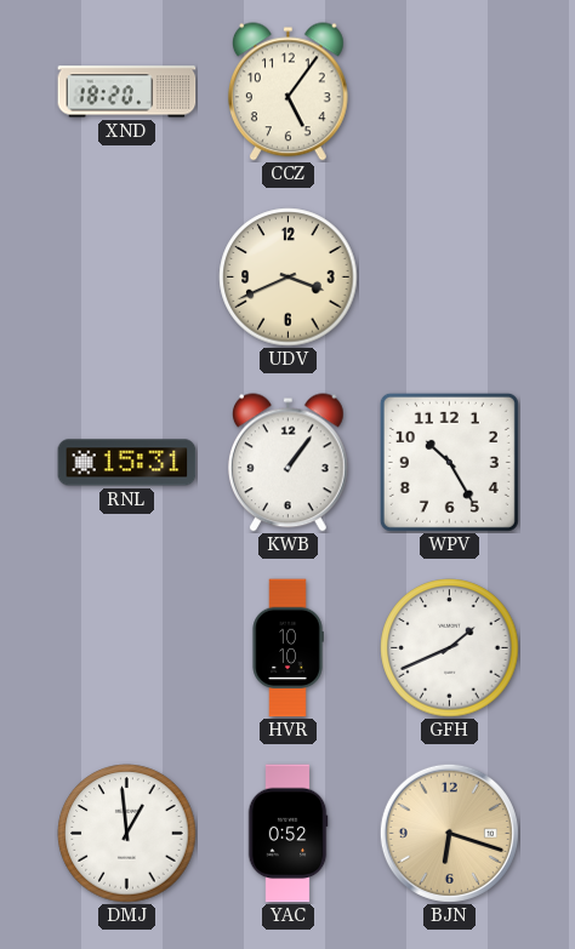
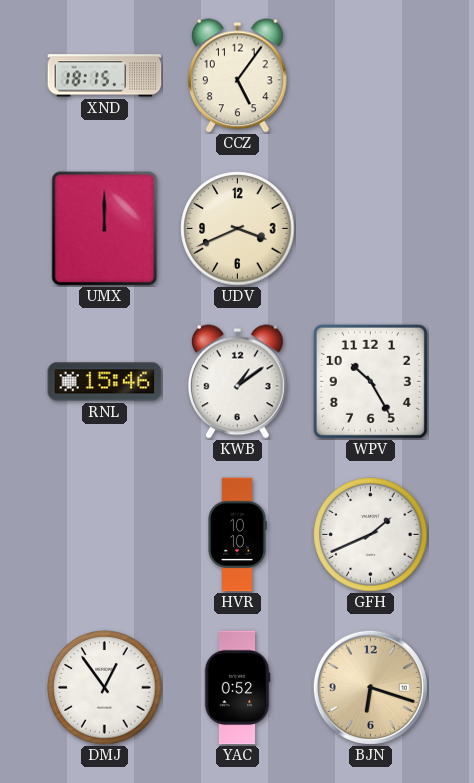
XND: 18:20 -> 18:15 (105, 76)
UMX: none -> 12:00 (105, 229)
RNL: 15:31 -> 15:46 (105, 382)
KWB: 1:06 -> 1:09 (238, 382)
DMJ: 12:59 -> 12:54 (105, 688)
